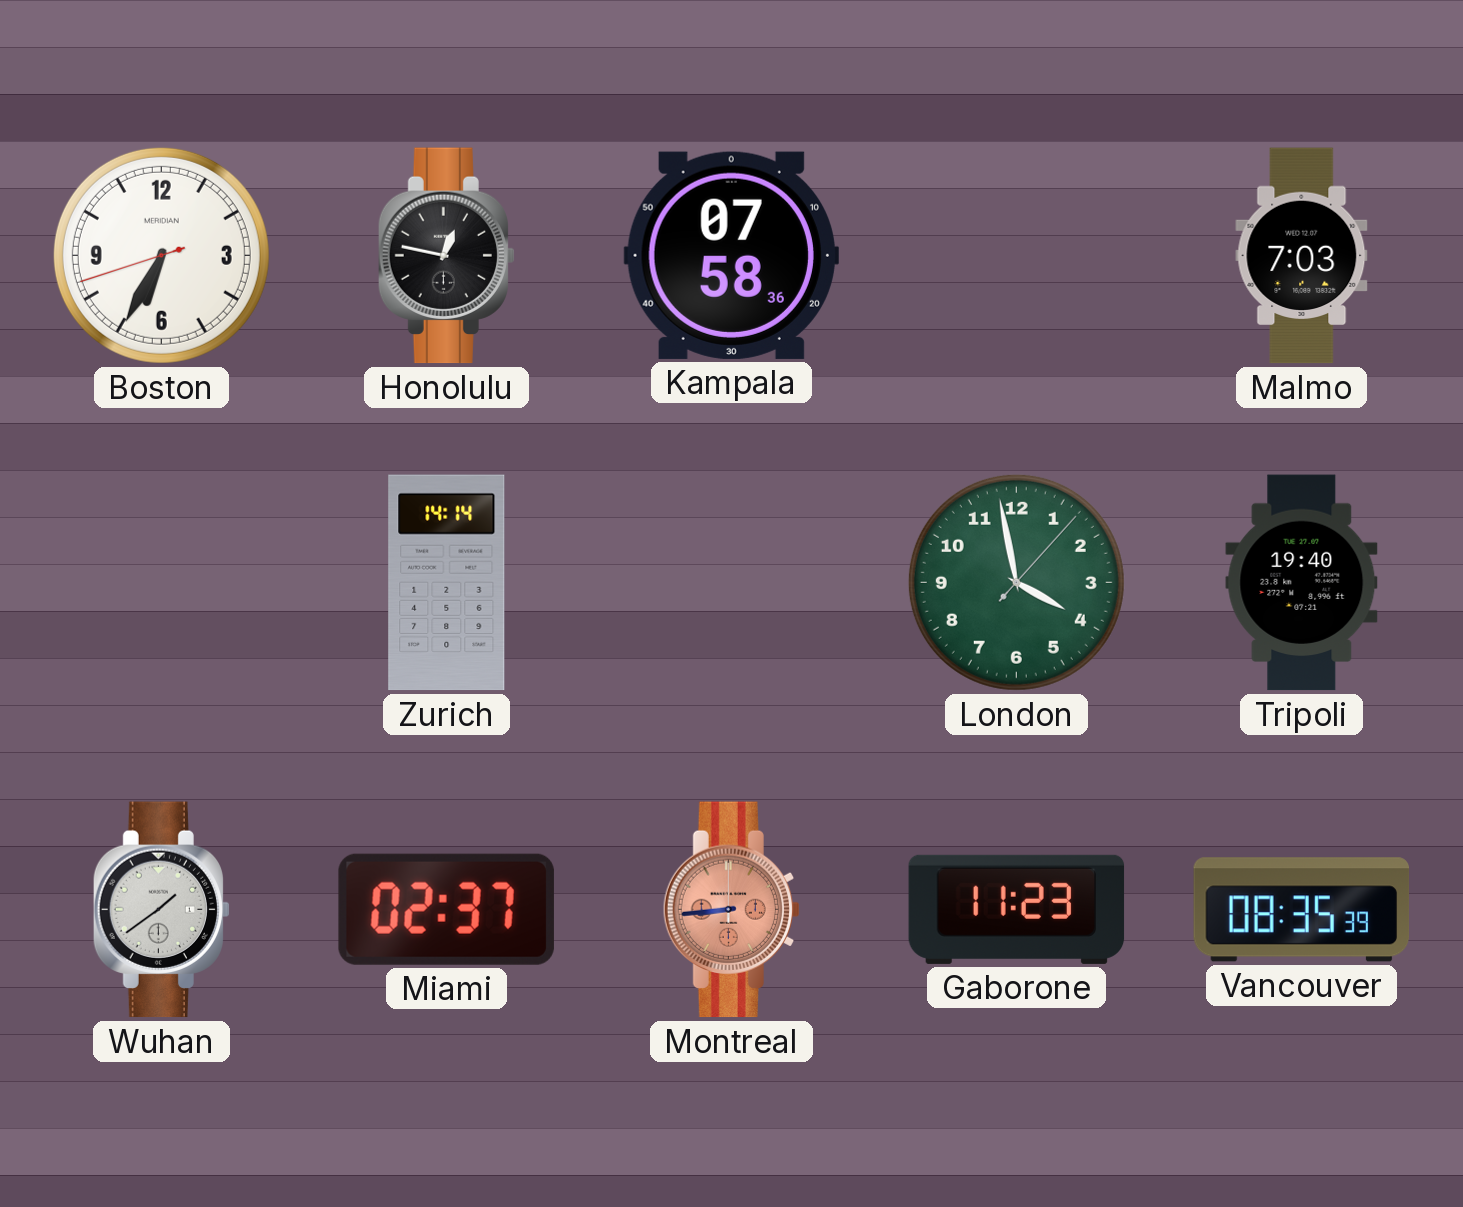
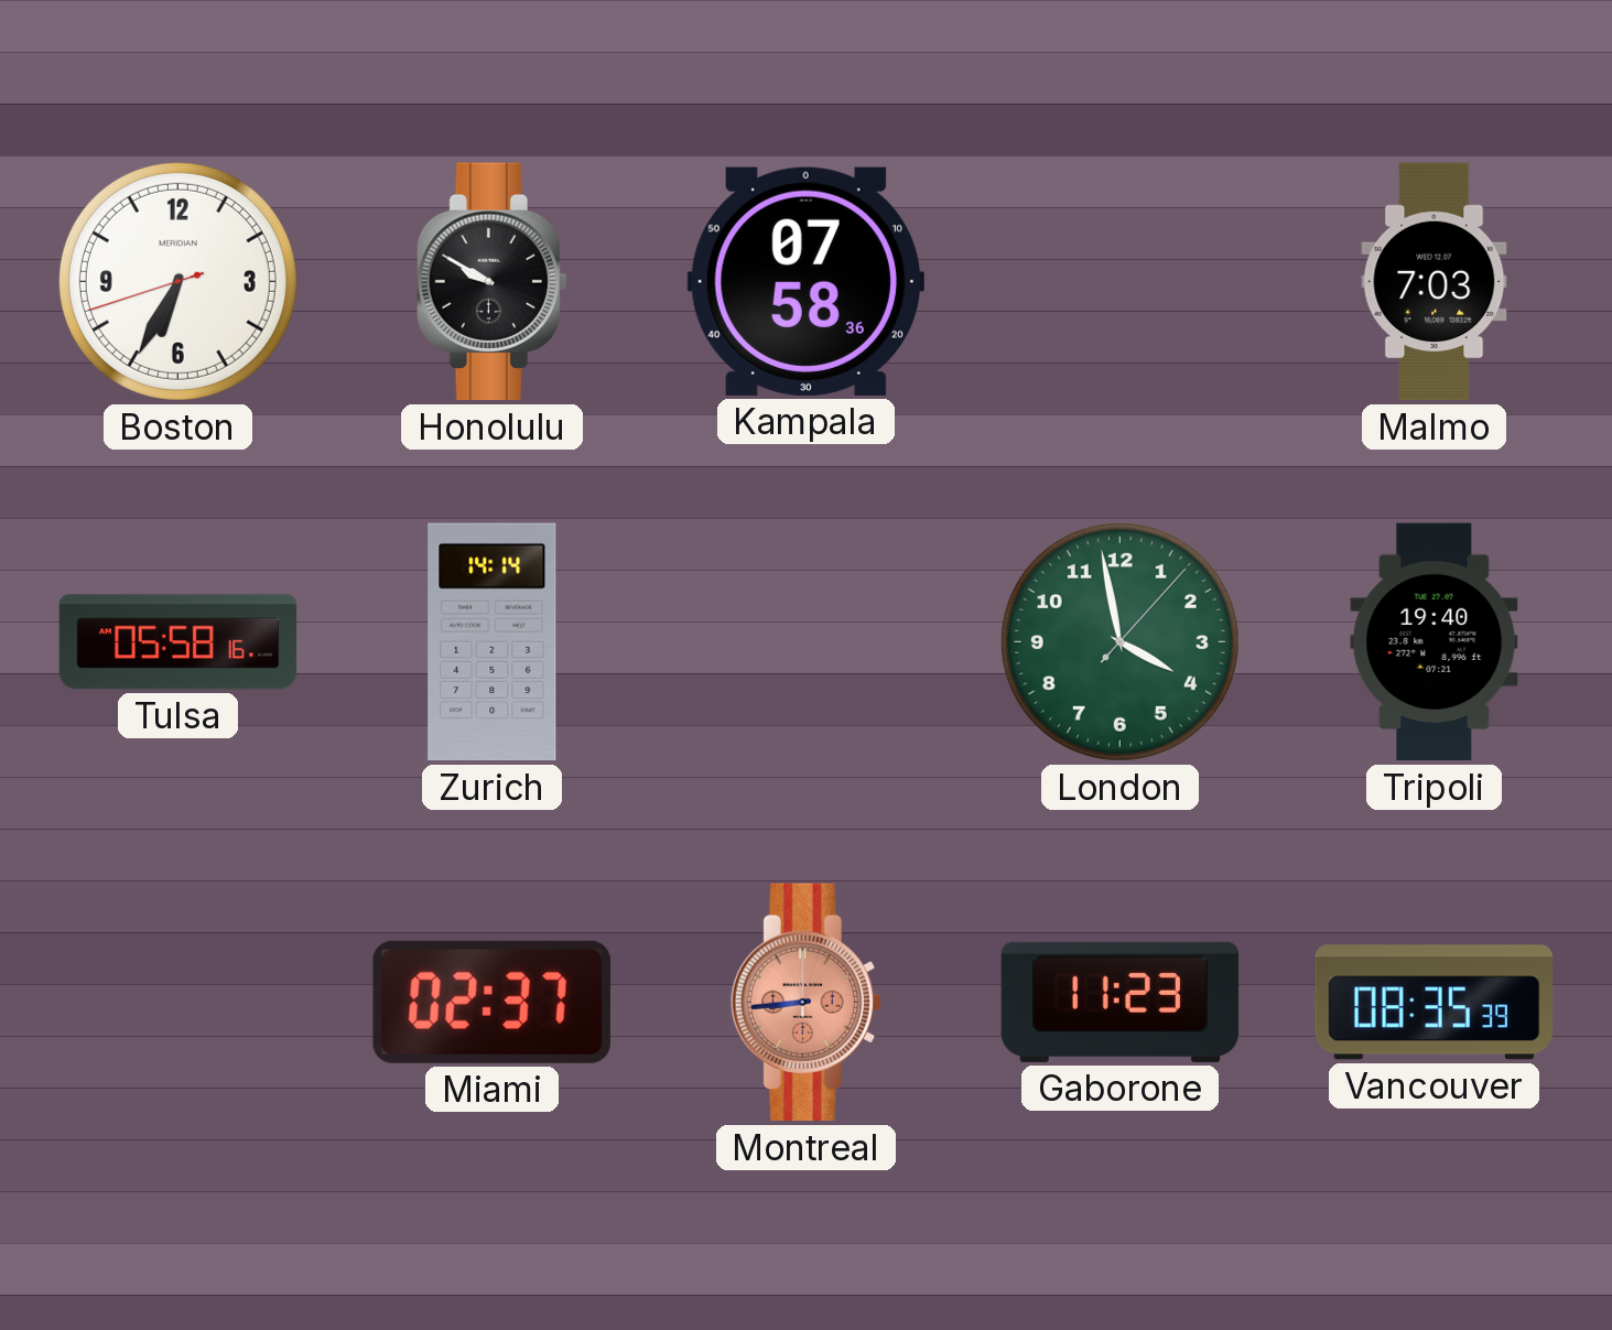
Honolulu: 12:47 -> 9:50 (491, 282)
Tulsa: none -> 05:58 (178, 642)
Wuhan: 1:39 -> none (161, 910)
